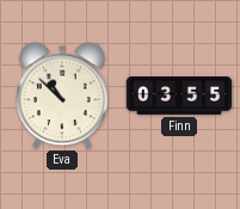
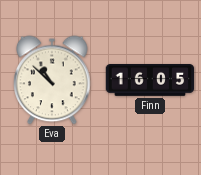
Finn: 03:55 -> 16:05 (150, 81)
